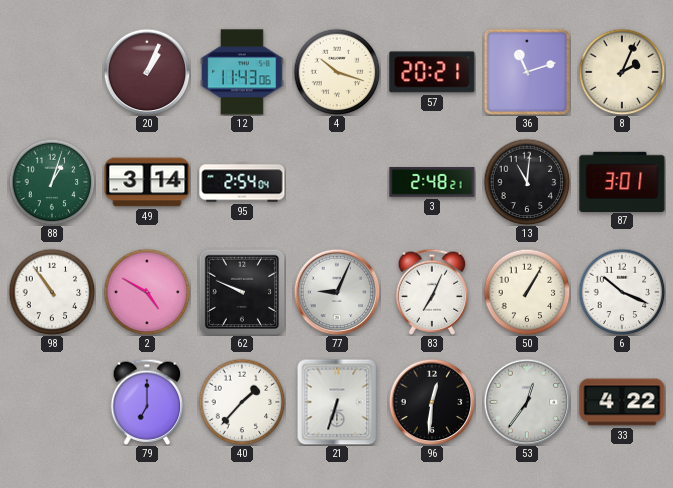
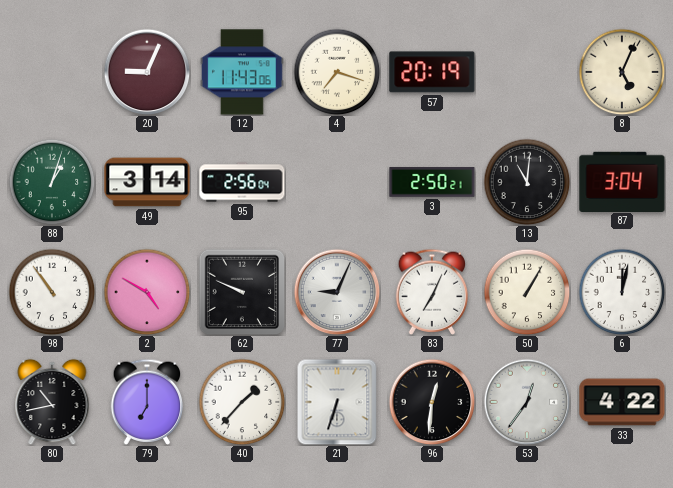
20: 1:04 -> 9:04 (147, 72)
4: 10:18 -> 7:18 (337, 72)
57: 20:21 -> 20:19 (432, 72)
36: 11:12 -> none (527, 72)
8: 2:04 -> 5:04 (622, 72)
95: 2:54 -> 2:56 (242, 182)
3: 2:48 -> 2:50 (432, 182)
87: 3:01 -> 3:04 (622, 181)
6: 10:19 -> 12:02 (622, 292)
80: none -> 10:43 (52, 402)
